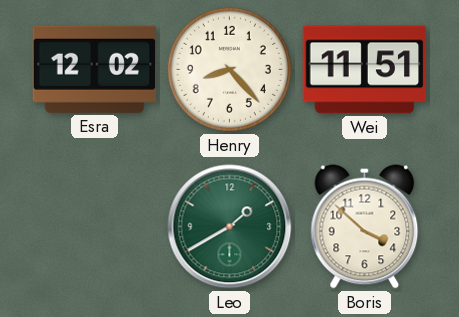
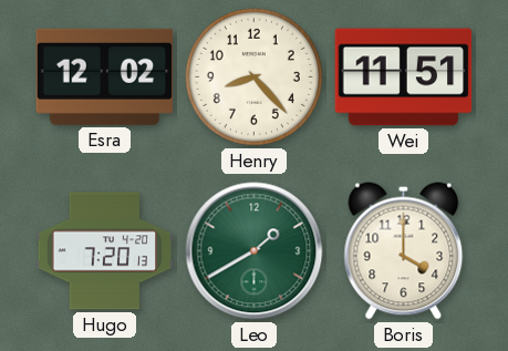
Hugo: none -> 7:20 (105, 251)
Boris: 3:52 -> 4:00 (404, 251)
